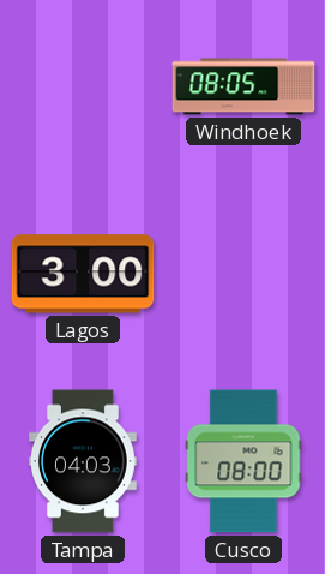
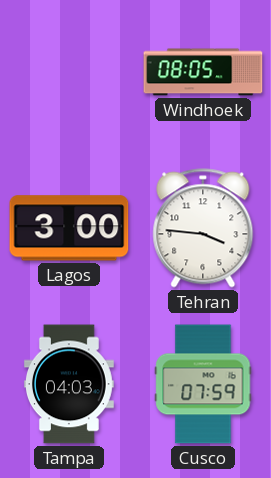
Tehran: none -> 3:46 (203, 228)
Cusco: 08:00 -> 07:59 (203, 384)
